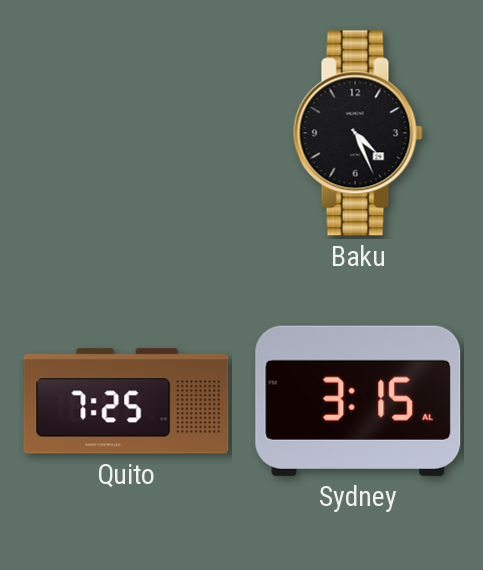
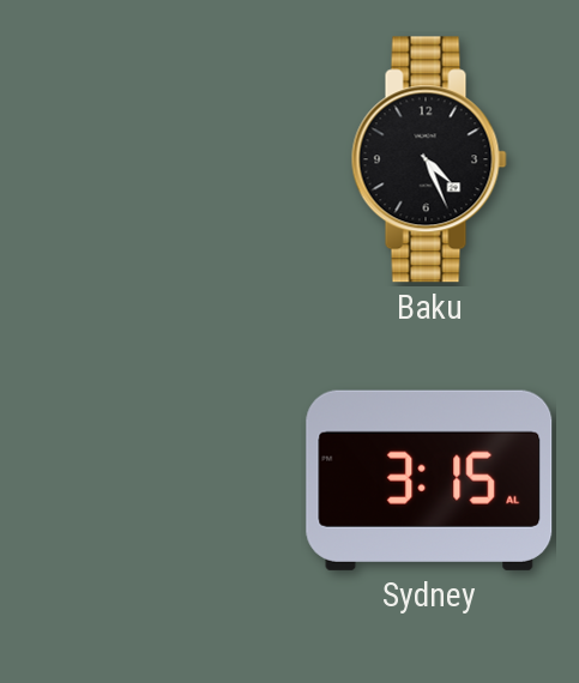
Quito: 7:25 -> none (126, 401)
